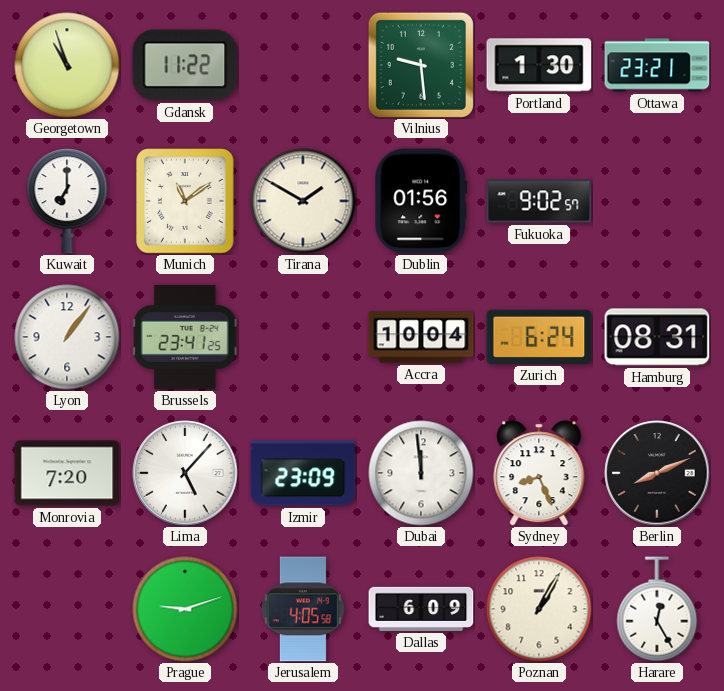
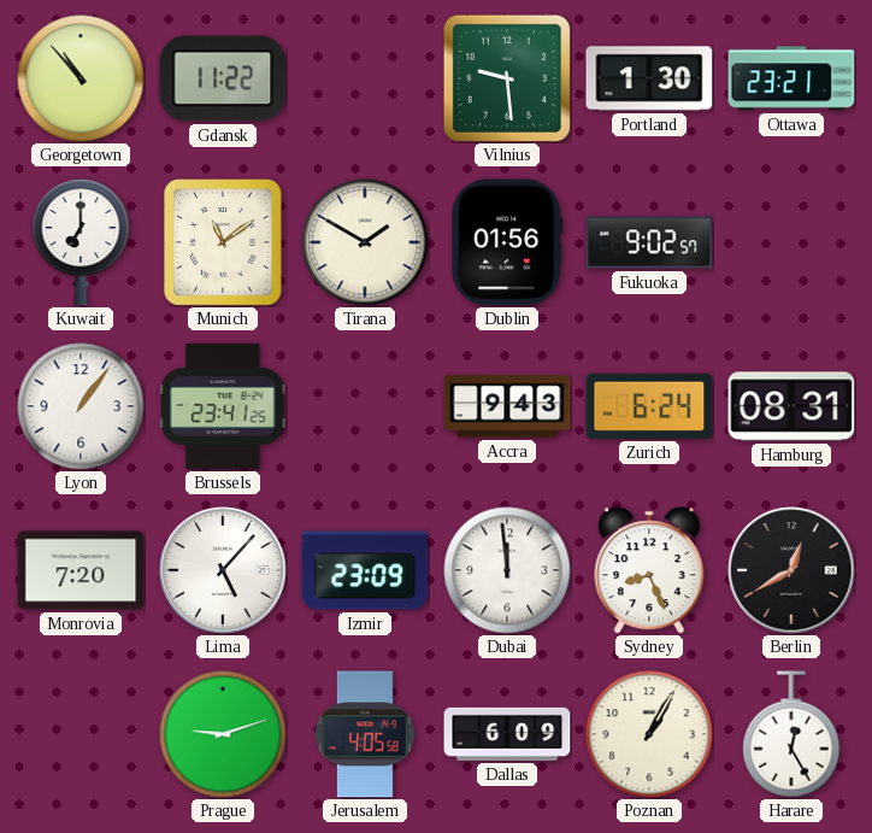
Georgetown: 10:57 -> 10:53 (81, 78)
Accra: 10:04 -> 9:43 (507, 406)
Berlin: 8:11 -> 12:40 (791, 570)
